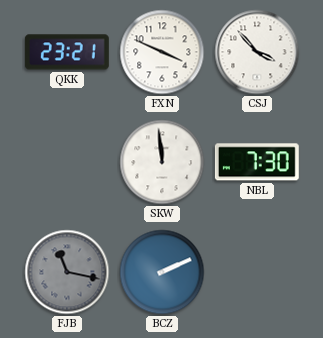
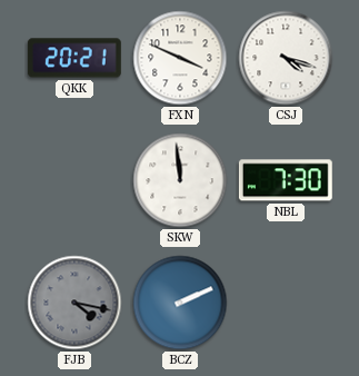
QKK: 23:21 -> 20:21 (74, 58)
CSJ: 3:53 -> 4:18 (286, 58)
FJB: 11:17 -> 4:17 (74, 303)
